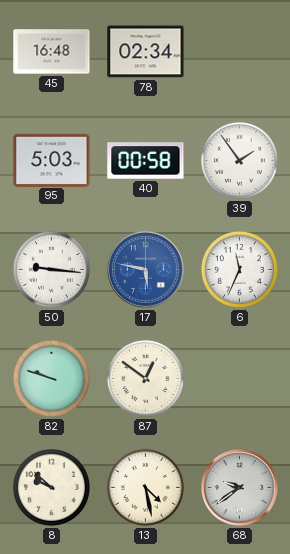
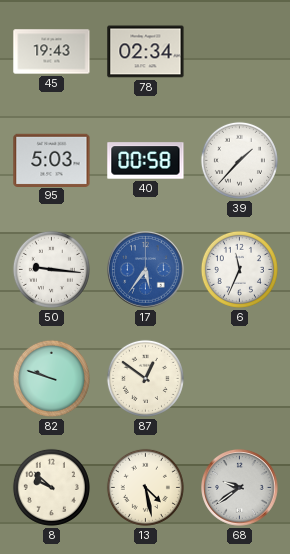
45: 16:48 -> 19:43 (52, 52)
39: 1:54 -> 1:37 (239, 160)
17: 5:47 -> 5:36 (146, 270)
